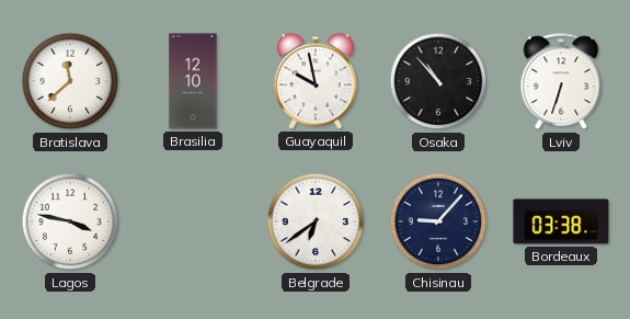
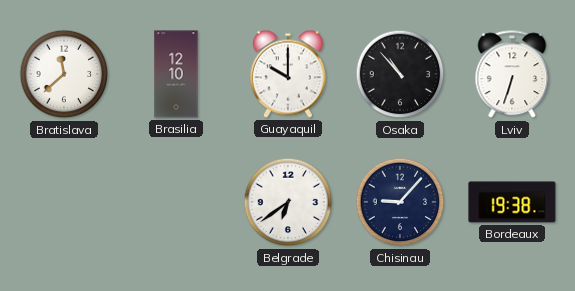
Guayaquil: 9:58 -> 10:00 (288, 74)
Lagos: 3:47 -> none (70, 221)
Bordeaux: 03:38 -> 19:38 (512, 202)
